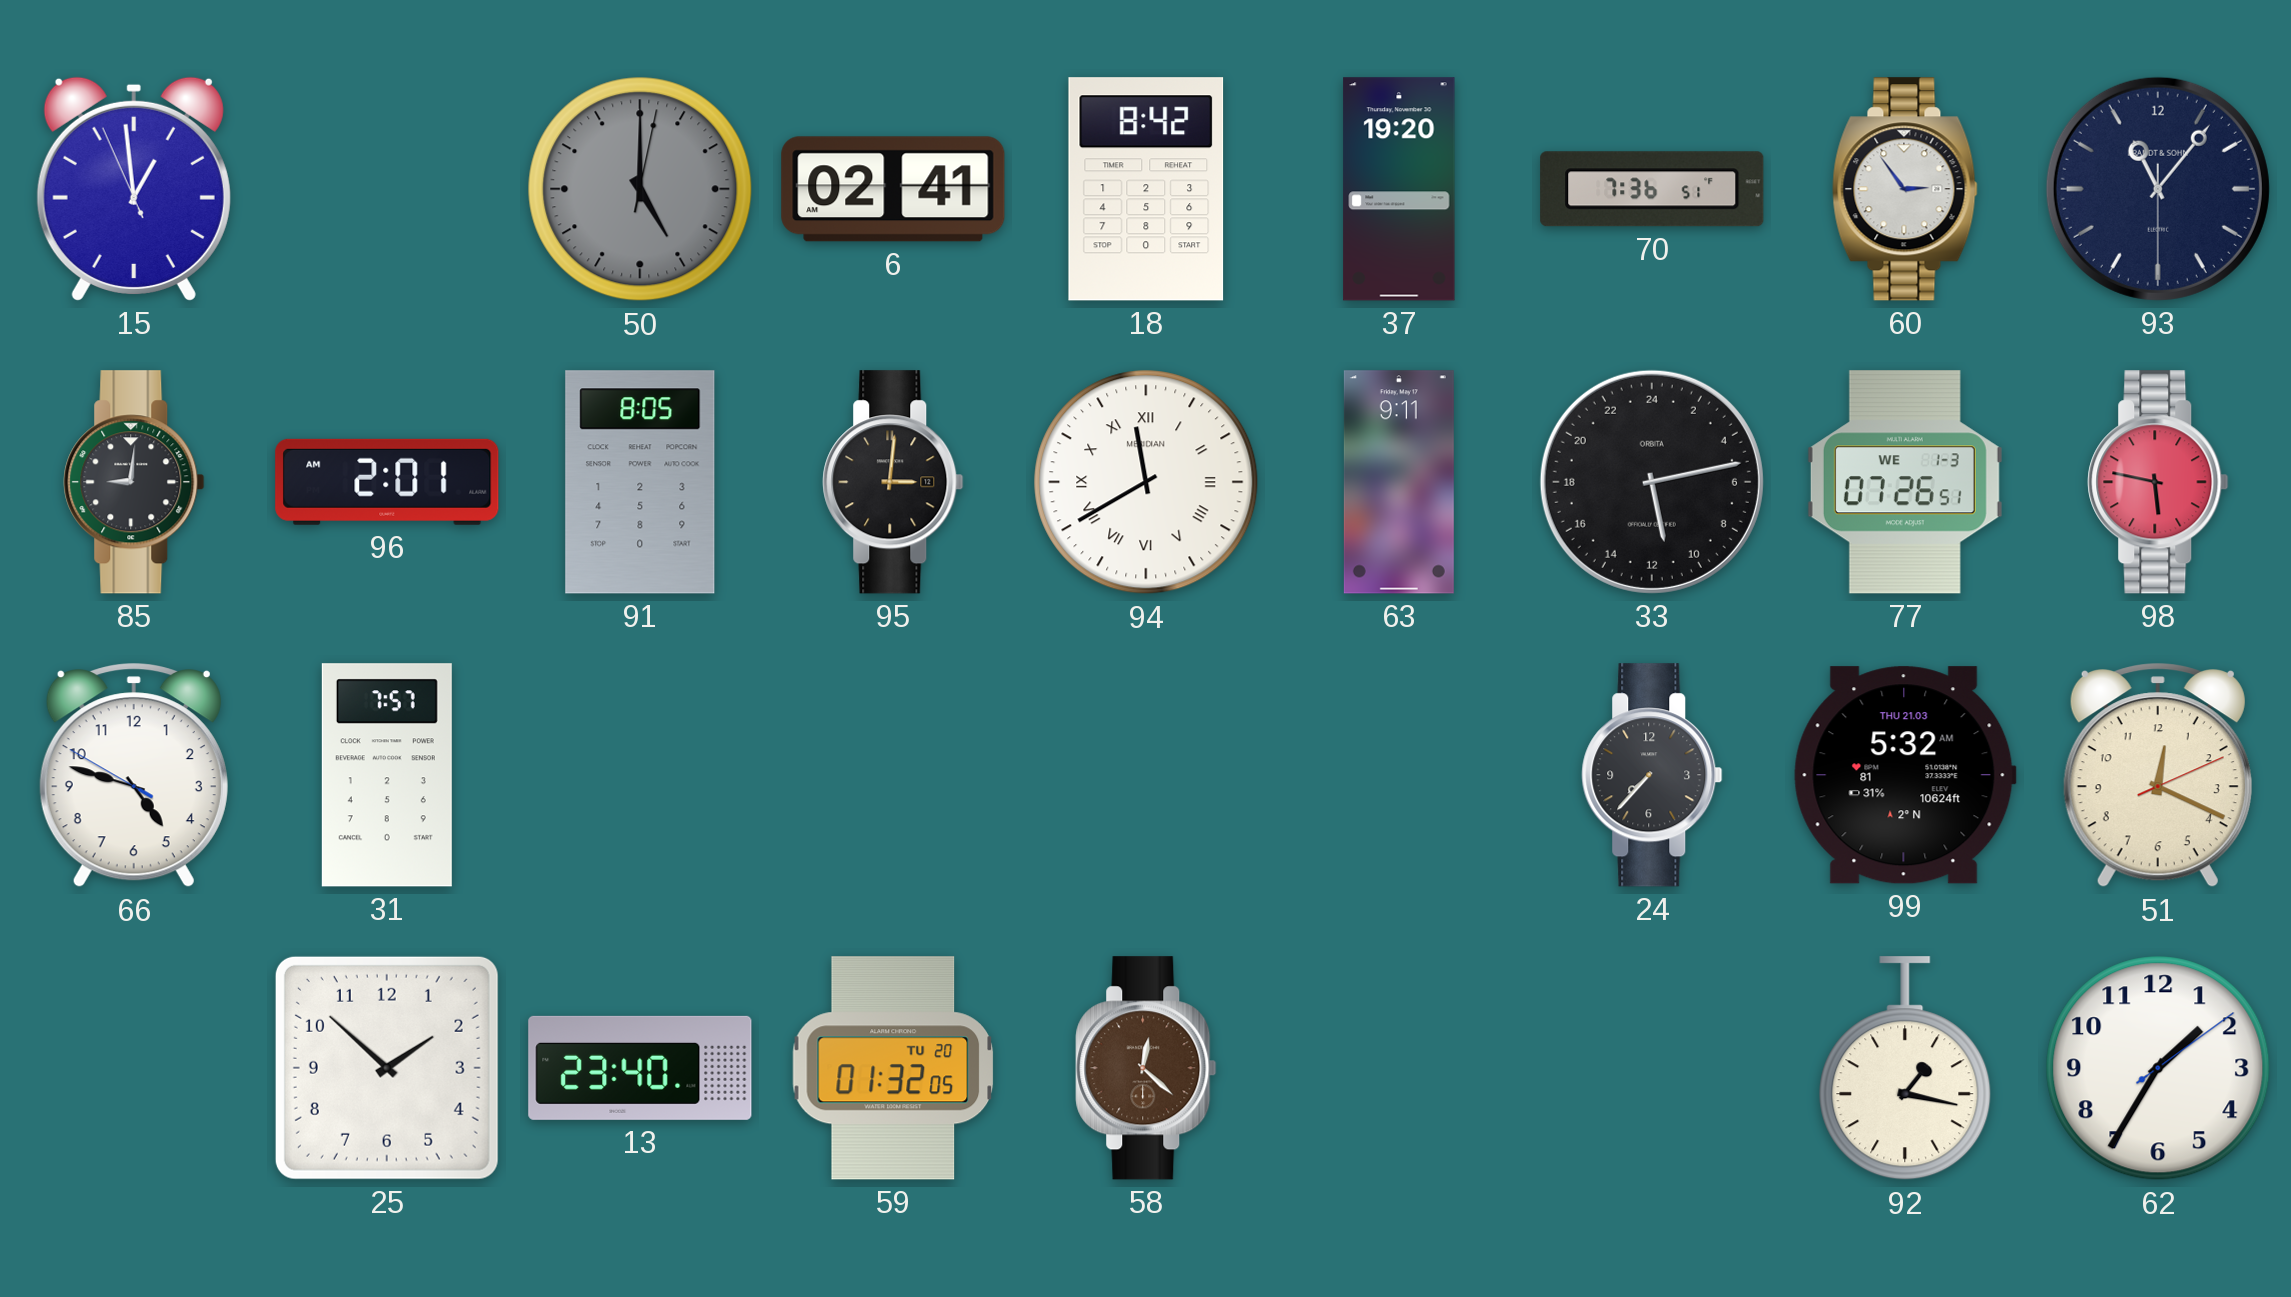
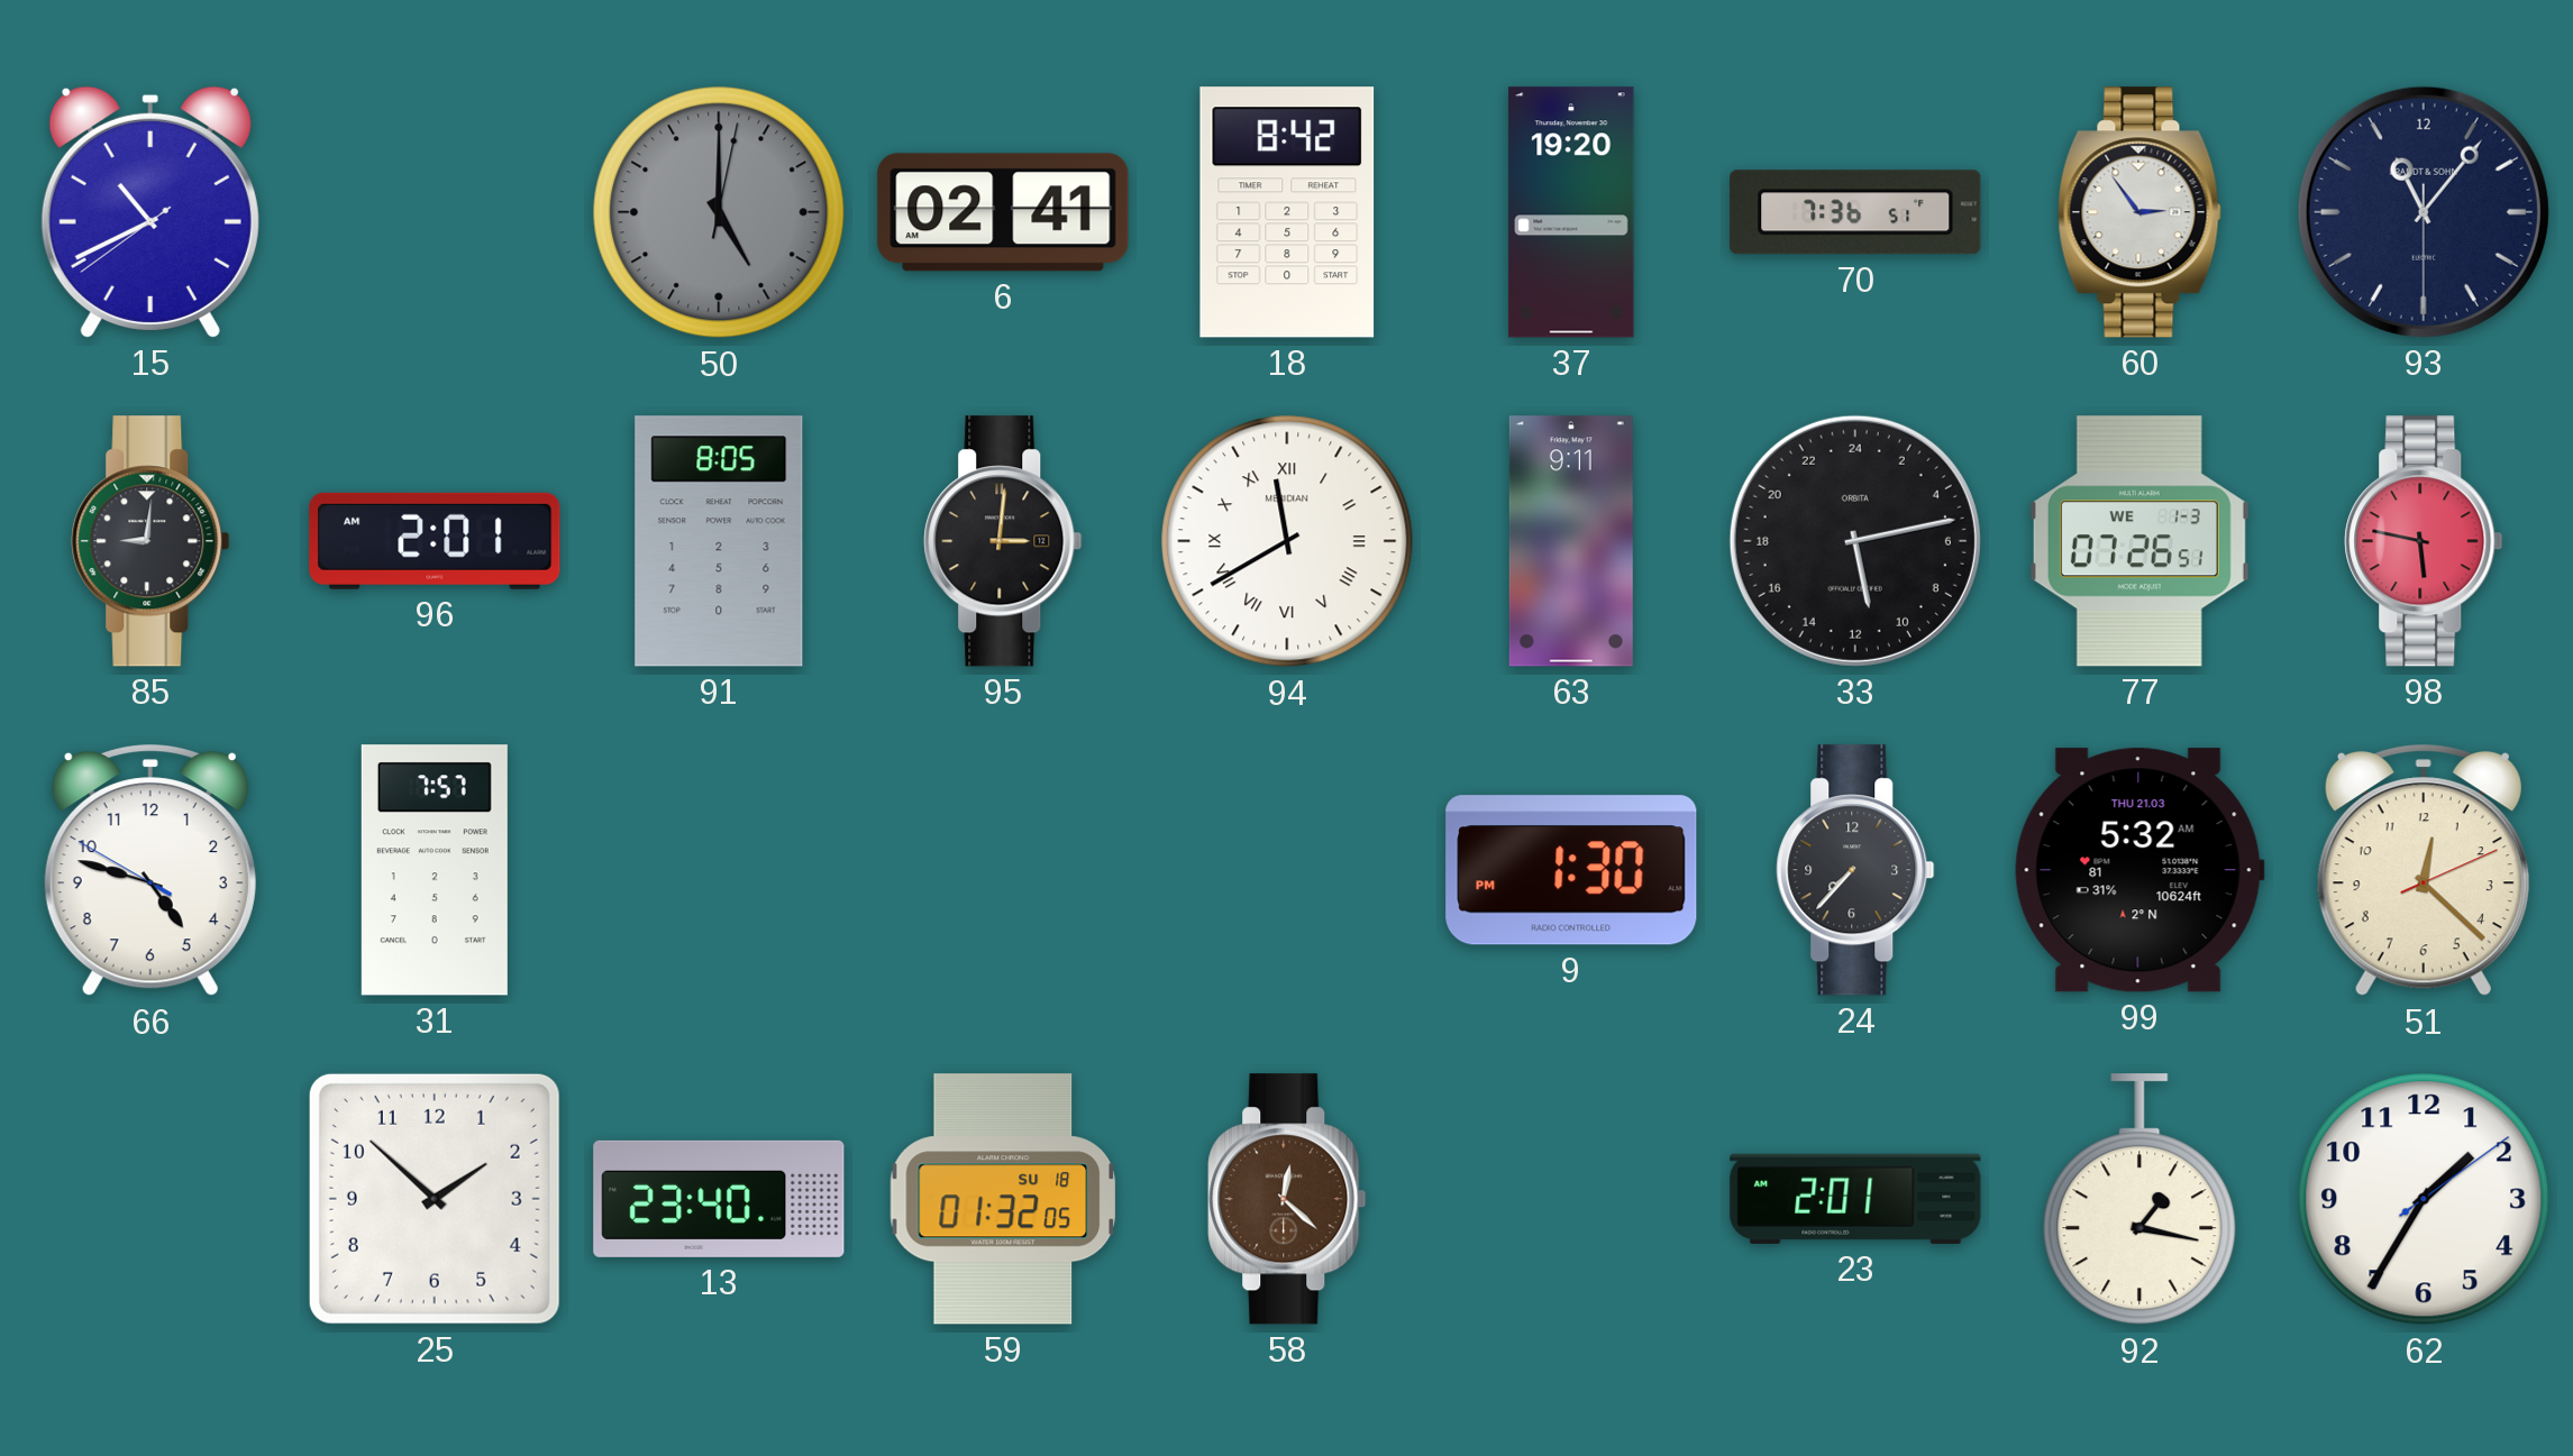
15: 12:58 -> 10:40 (150, 212)
9: none -> 1:30 (1571, 870)
51: 12:19 -> 12:22 (2424, 871)
59 date: TU 20 -> SU 18 (1003, 1199)
23: none -> 2:01 (1855, 1199)
